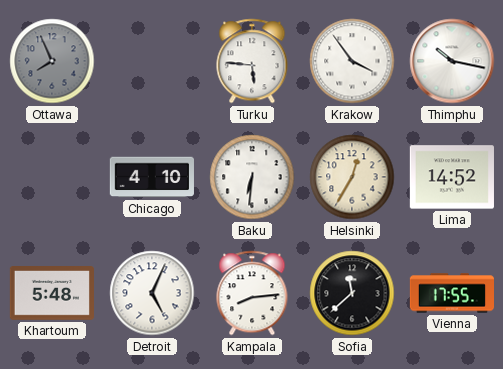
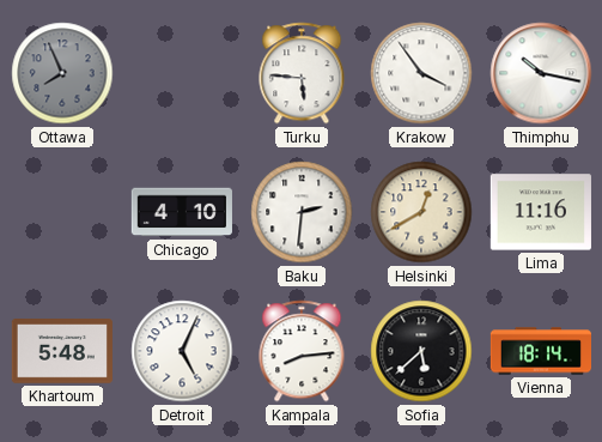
Baku: 6:31 -> 2:31 (302, 212)
Helsinki: 12:35 -> 12:40 (421, 212)
Lima: 14:52 -> 11:16 (541, 212)
Sofia: 11:38 -> 5:38 (421, 351)
Vienna: 17:55 -> 18:14 (540, 351)
